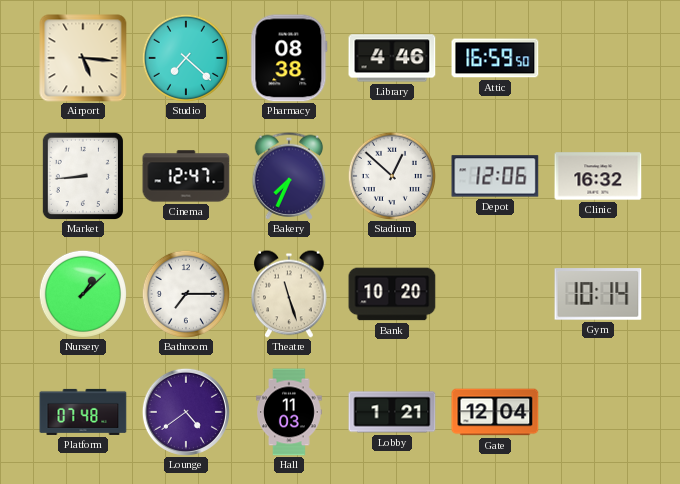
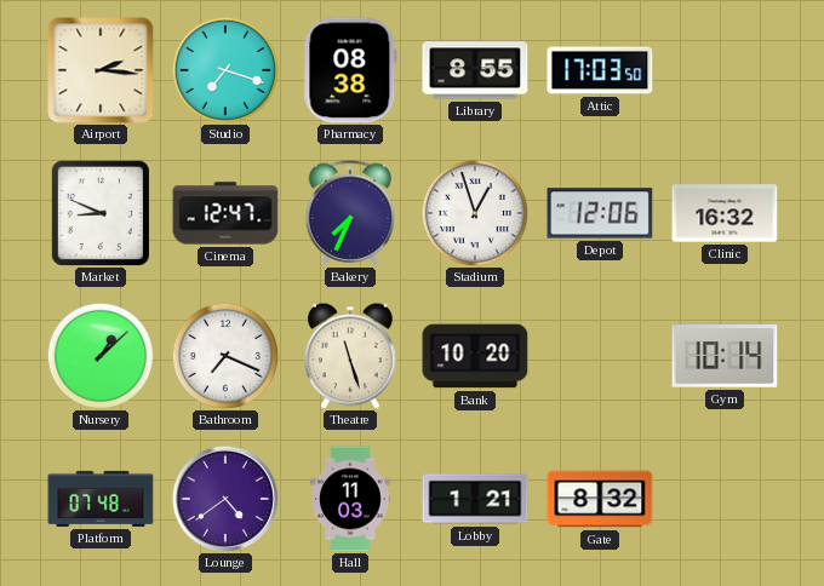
Airport: 5:16 -> 2:16 (101, 70)
Studio: 7:22 -> 7:18 (225, 70)
Library: 4:46 -> 8:55 (475, 70)
Attic: 16:59 -> 17:03 (600, 70)
Market: 8:44 -> 8:49 (101, 212)
Stadium: 12:52 -> 12:57 (475, 213)
Bathroom: 7:15 -> 7:19 (225, 356)
Gate: 12:04 -> 8:32 (600, 499)
